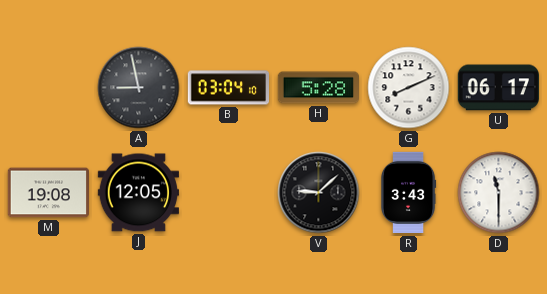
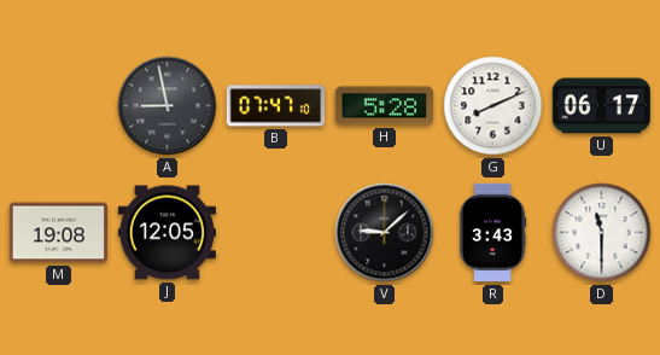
B: 03:04 -> 07:47 (275, 106)
